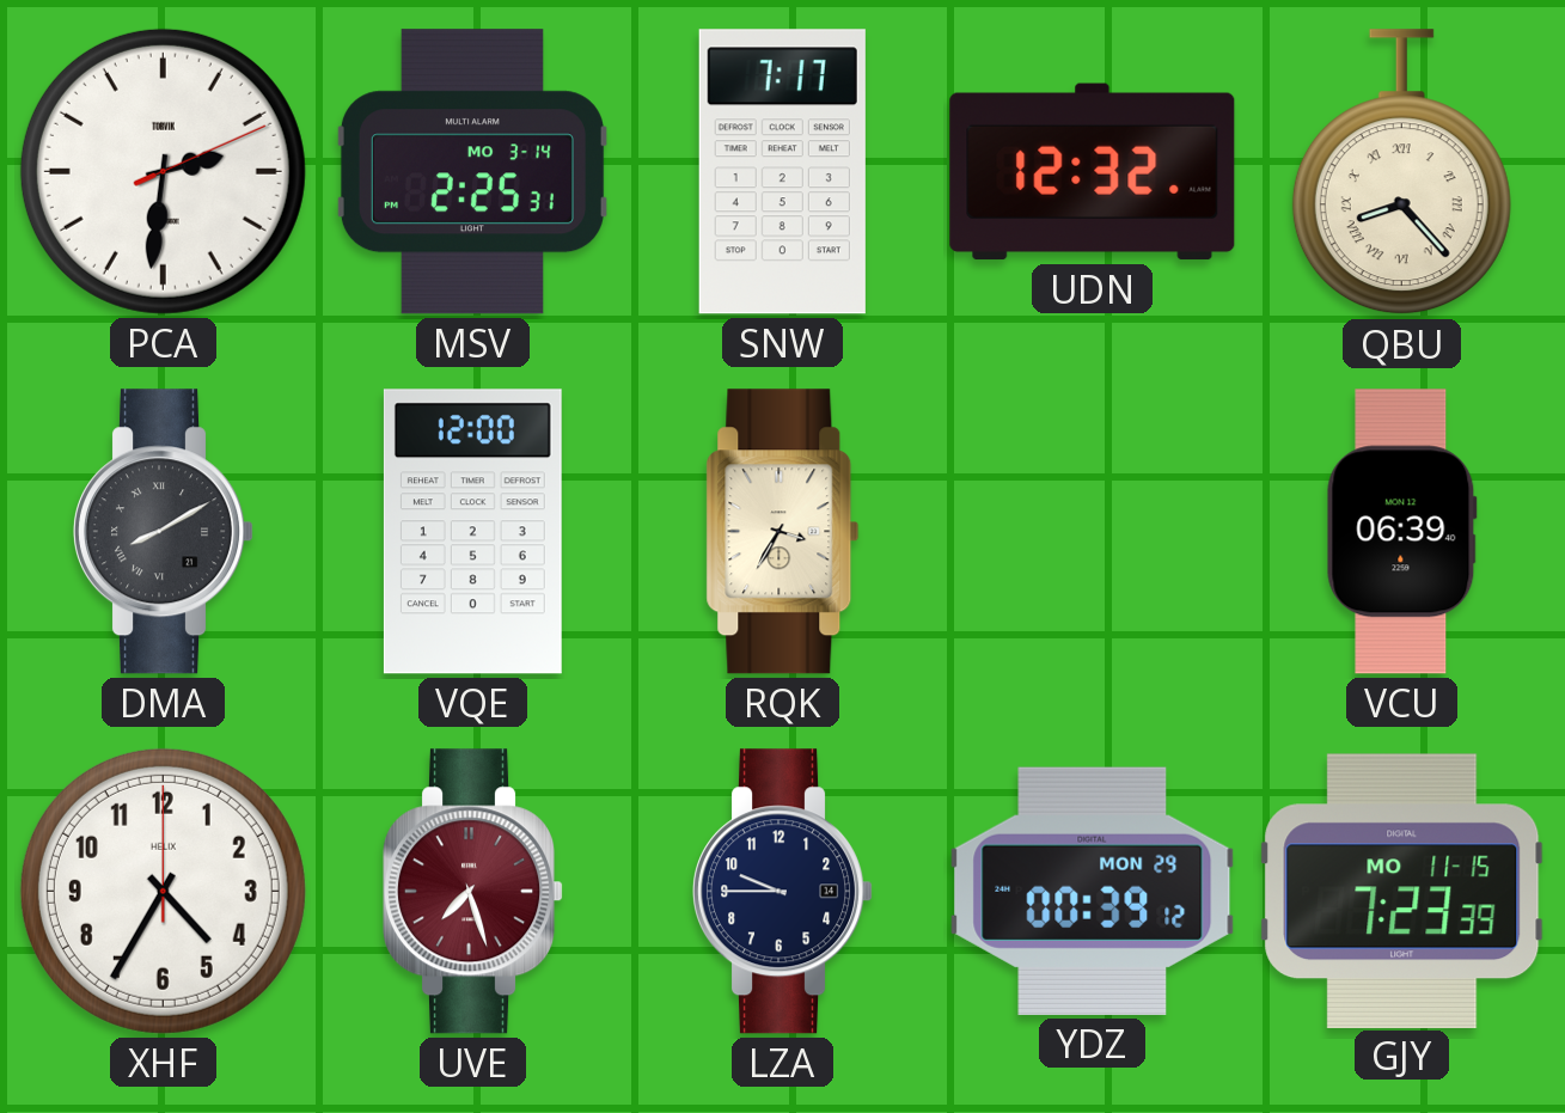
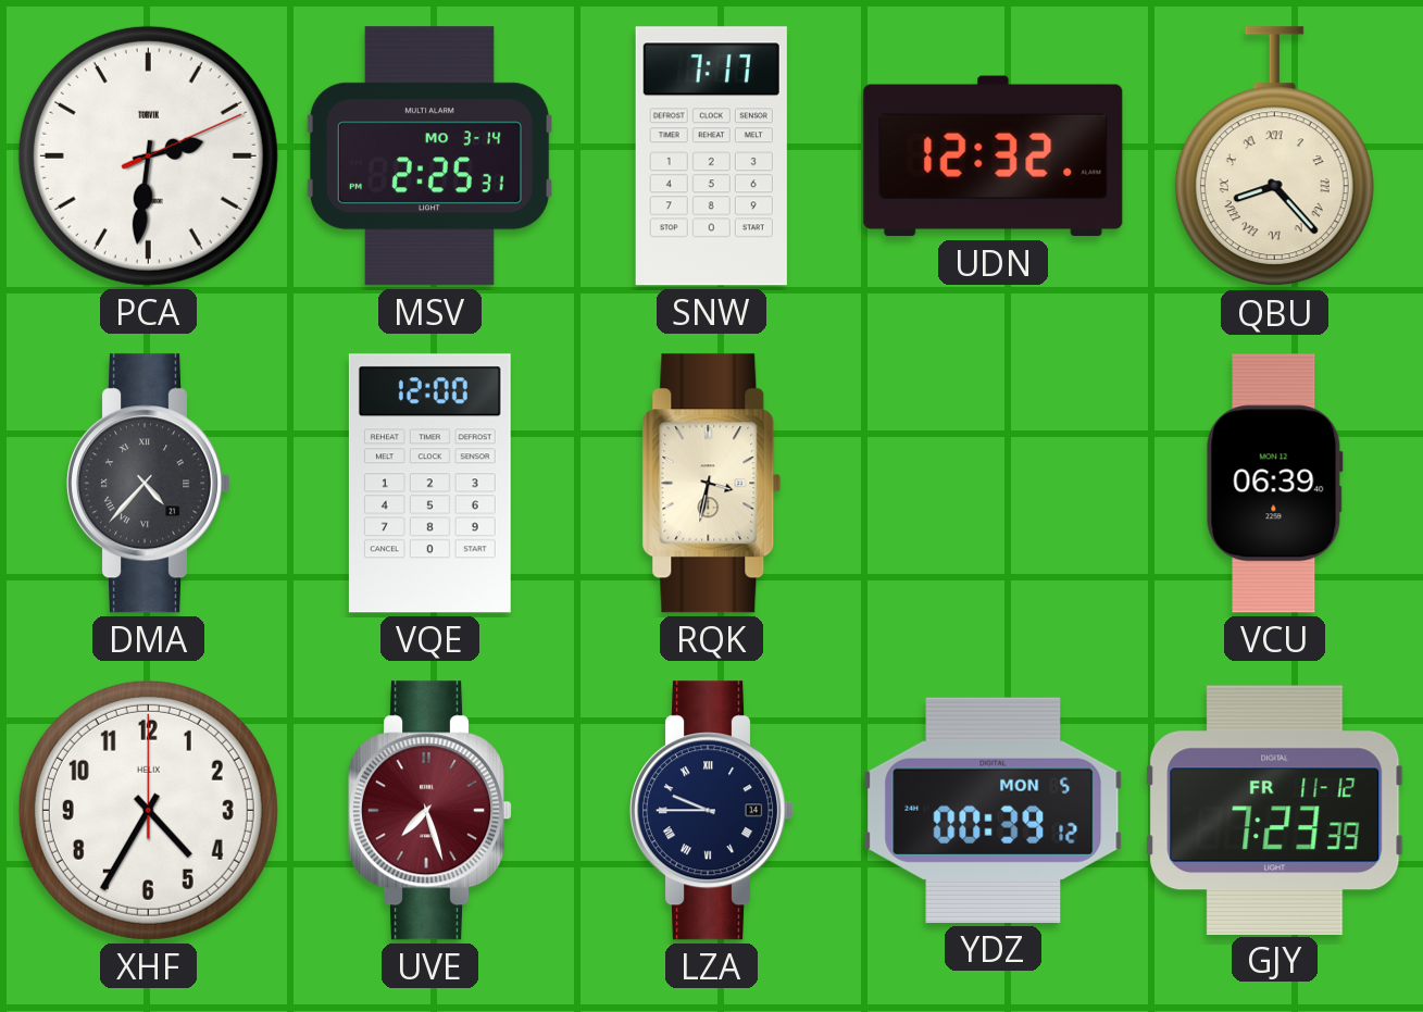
DMA: 8:10 -> 4:37 (150, 484)
RQK: 3:35 -> 3:32 (712, 484)
LZA numerals: Arabic -> Roman (713, 811)
YDZ date: MON 29 -> MON 5 (994, 810)
GJY date: MO 11-15 -> FR 11-12 (1275, 810)
